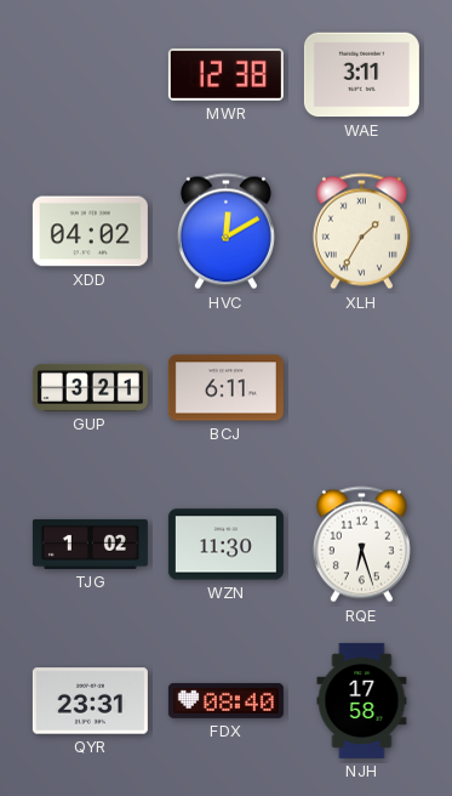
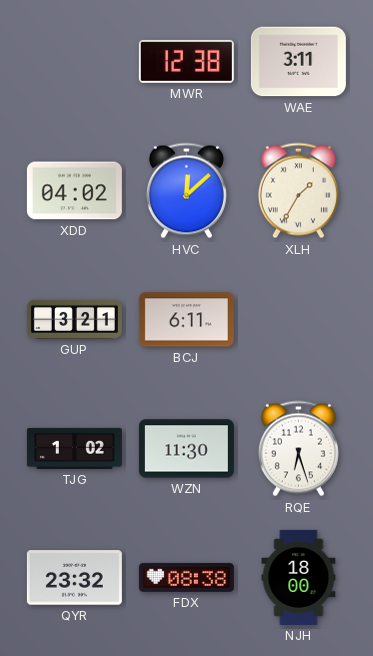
HVC: 12:10 -> 12:08 (186, 191)
QYR: 23:31 -> 23:32 (74, 578)
FDX: 08:40 -> 08:38 (186, 577)
NJH: 17:58 -> 18:00 (299, 577)
